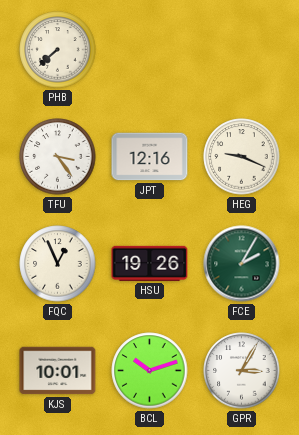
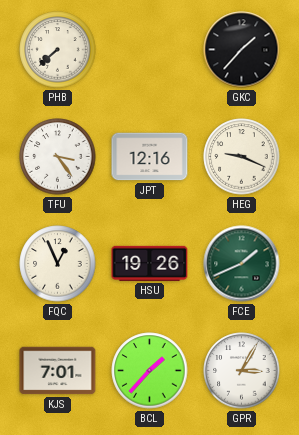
GKC: none -> 1:37 (242, 50)
FCE: 2:05 -> 1:41 (242, 264)
KJS: 10:01 -> 7:01 (58, 371)
BCL: 10:12 -> 1:37 (150, 371)
